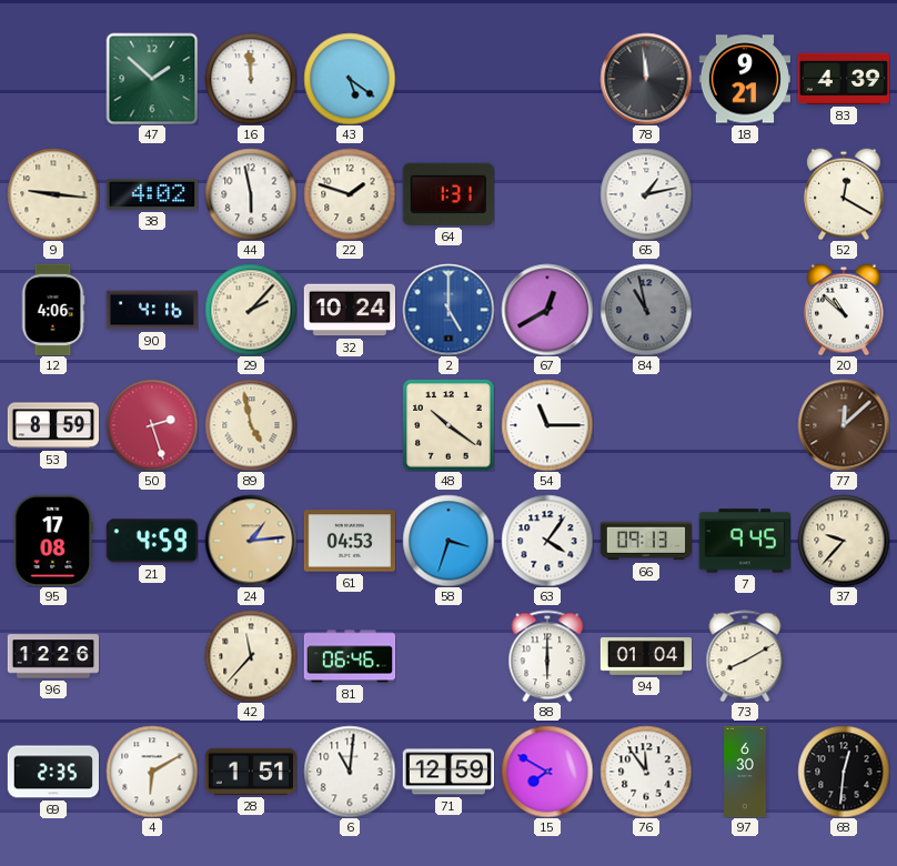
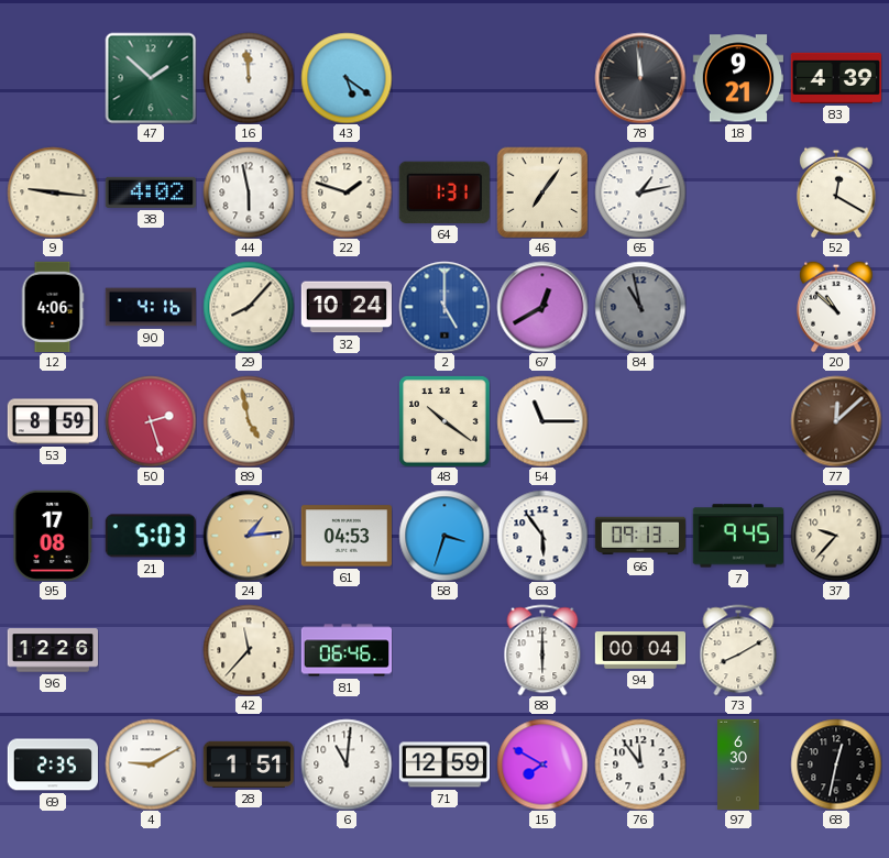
46: none -> 7:06 (542, 193)
29: 2:07 -> 8:07 (249, 307)
21: 4:59 -> 5:03 (151, 536)
63: 4:06 -> 5:54 (542, 536)
94: 01:04 -> 00:04 (640, 650)
4: 6:10 -> 9:10 (151, 765)
68: 12:31 -> 12:32 (836, 765)
